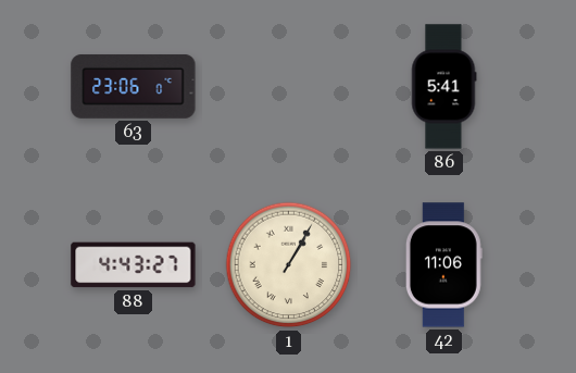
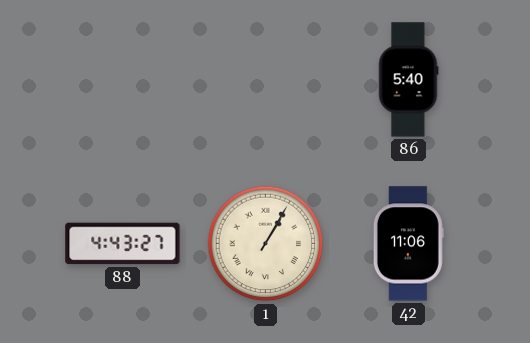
63: 23:06 -> none (134, 86)
86: 5:41 -> 5:40 (408, 80)
